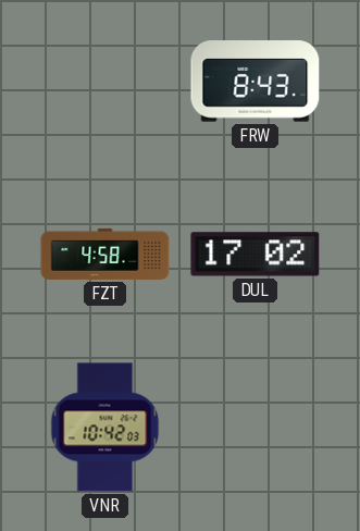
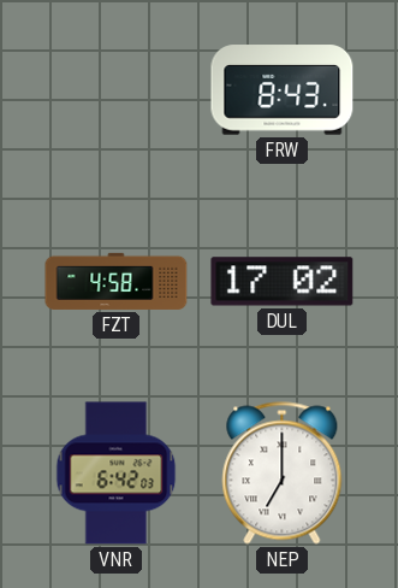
VNR: 10:42 -> 6:42 (117, 474)
NEP: none -> 7:00 (283, 474)
